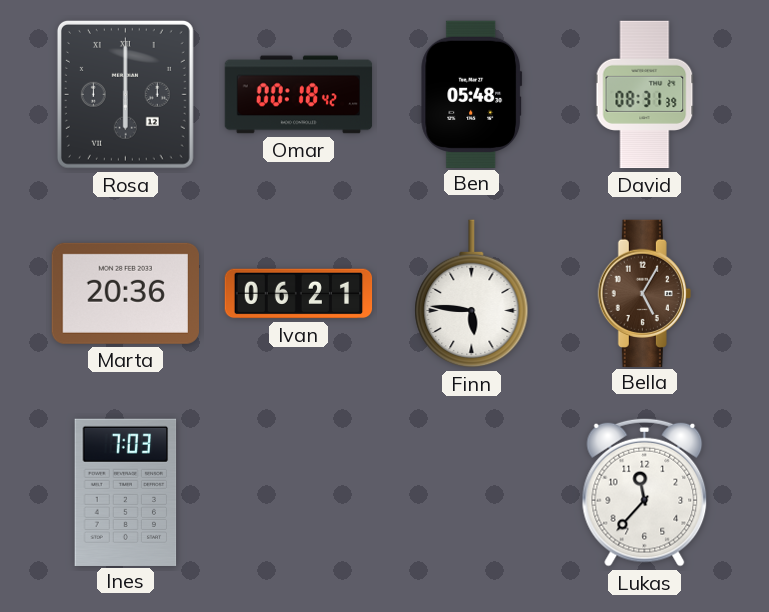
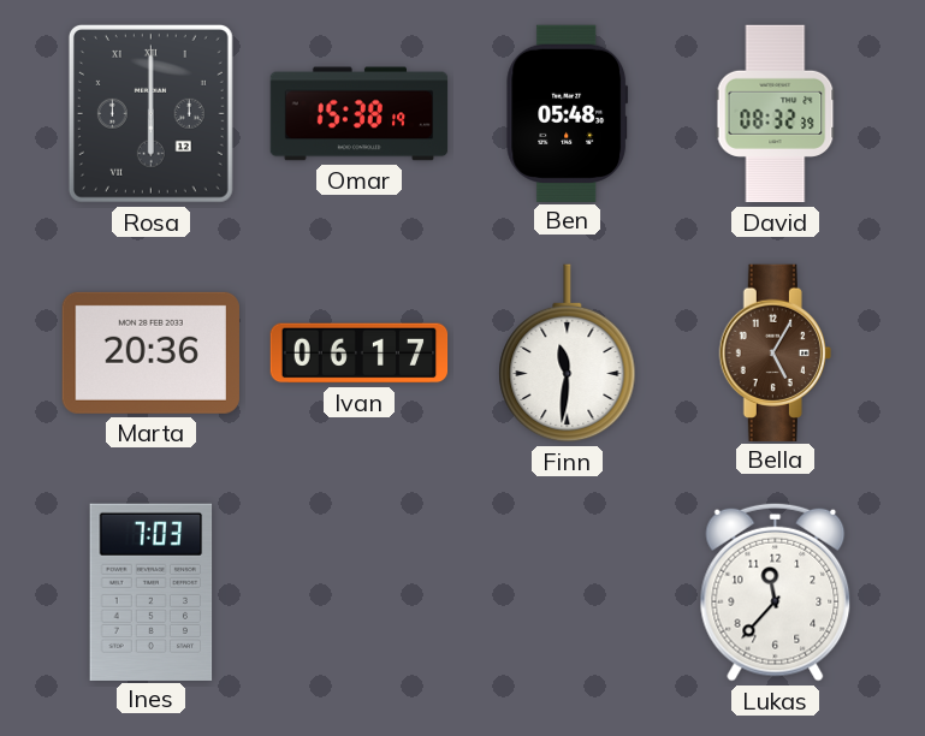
Omar: 00:18 -> 15:38 (360, 114)
David: 08:31 -> 08:32 (776, 114)
Ivan: 06:21 -> 06:17 (360, 354)
Finn: 5:46 -> 11:31 (568, 354)
